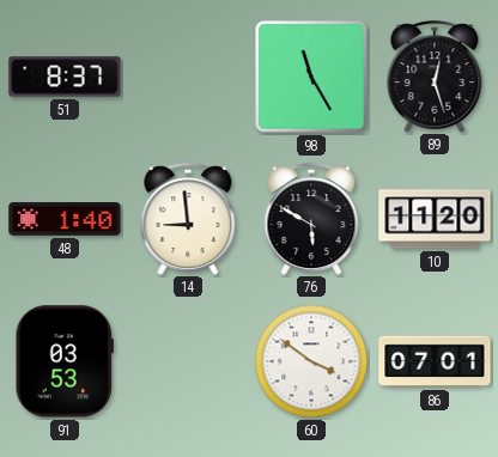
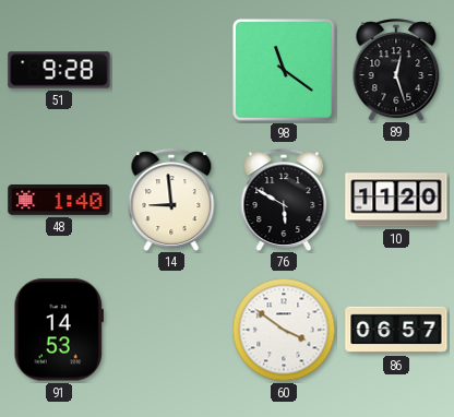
51: 8:37 -> 9:28 (59, 70)
98: 11:25 -> 11:21 (284, 70)
91: 03:53 -> 14:53 (58, 330)
86: 07:01 -> 06:57 (396, 330)
